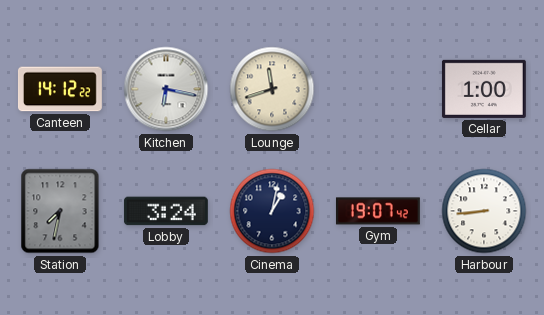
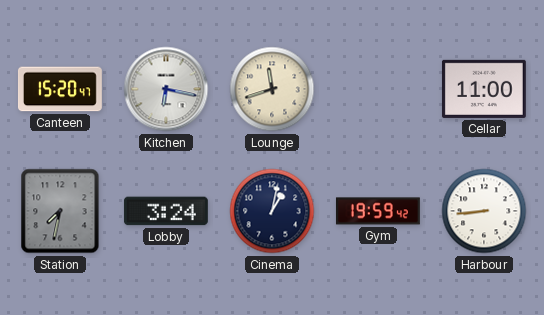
Canteen: 14:12 -> 15:20 (60, 89)
Cellar: 1:00 -> 11:00 (484, 89)
Gym: 19:07 -> 19:59 (378, 211)
